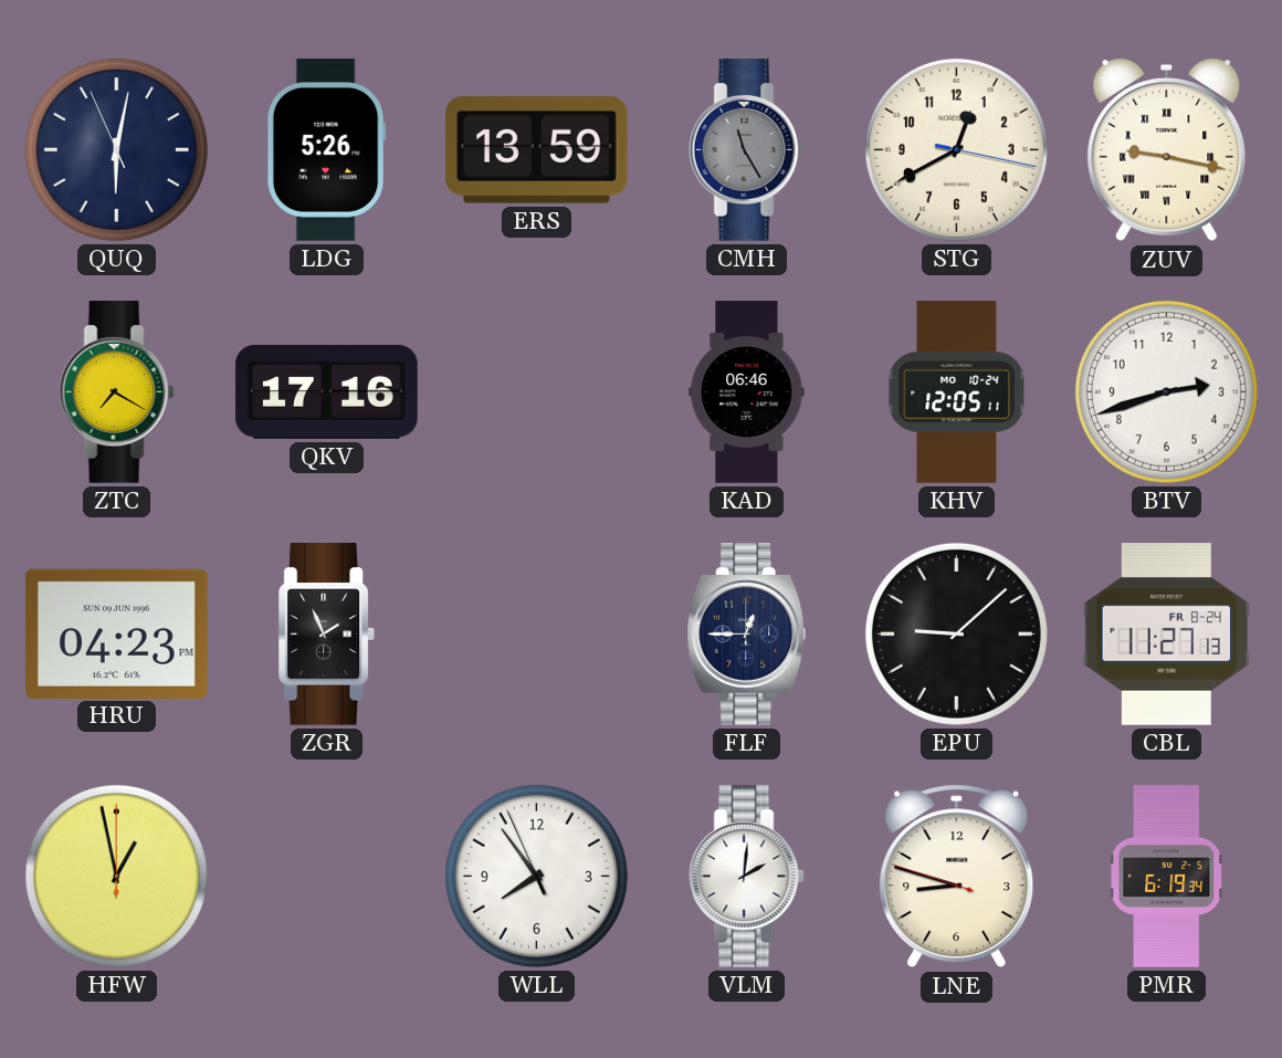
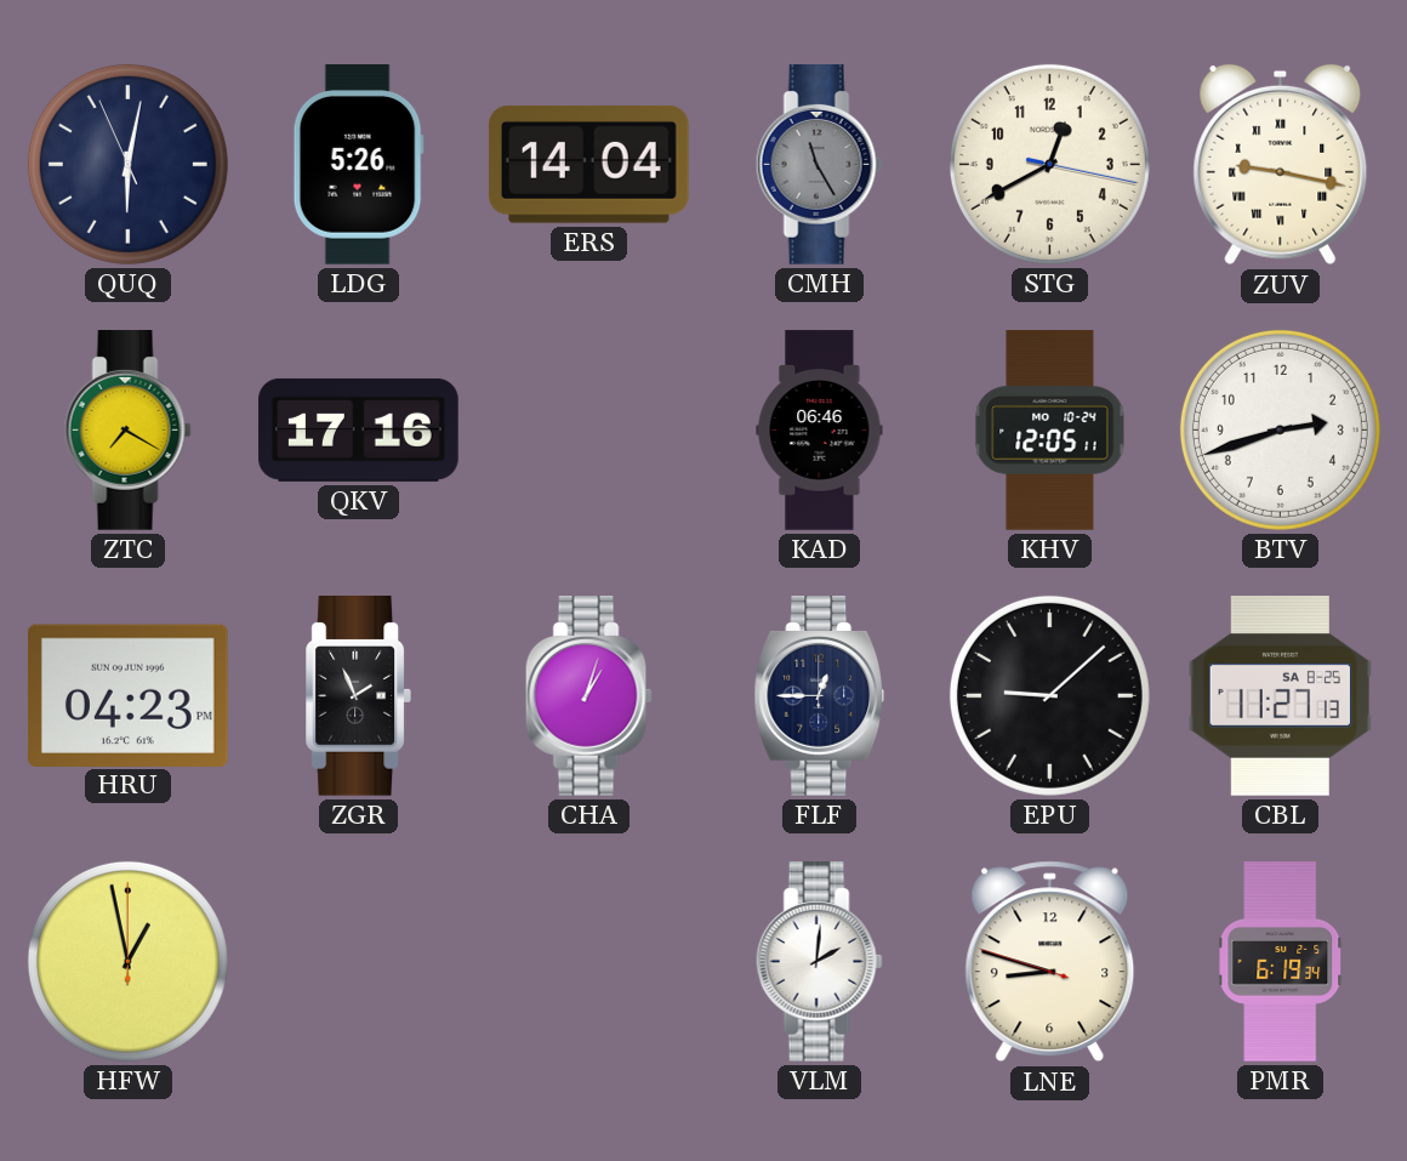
ERS: 13:59 -> 14:04 (588, 164)
CHA: none -> 1:03 (588, 696)
CBL date: FR 8-24 -> SA 8-25 (1281, 696)
WLL: 7:53 -> none (536, 876)
